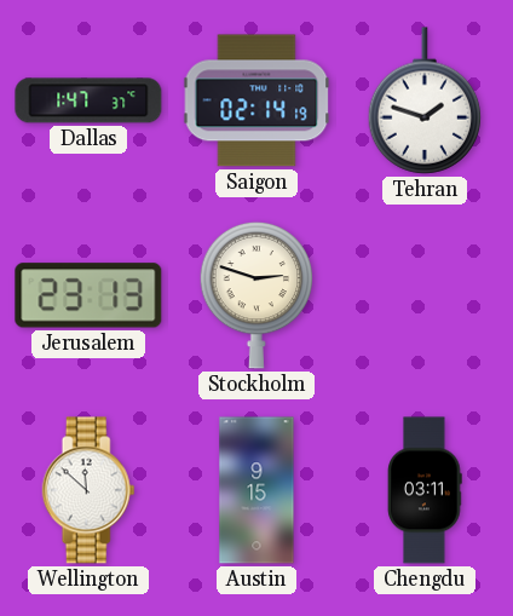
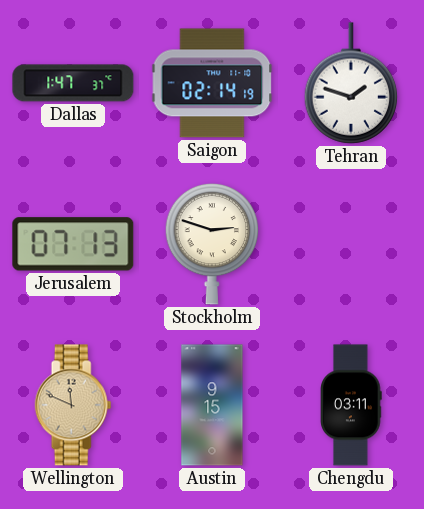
Jerusalem: 23:13 -> 07:13 (73, 244)
Wellington: 11:52 -> 11:49 (73, 405)
Wellington dial: white -> champagne (73, 405)
